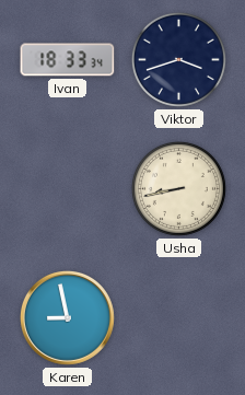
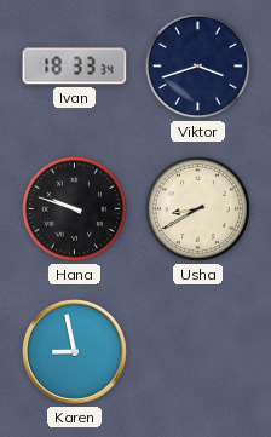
Hana: none -> 9:48 (74, 208)
Usha: 8:43 -> 8:40 (197, 208)
